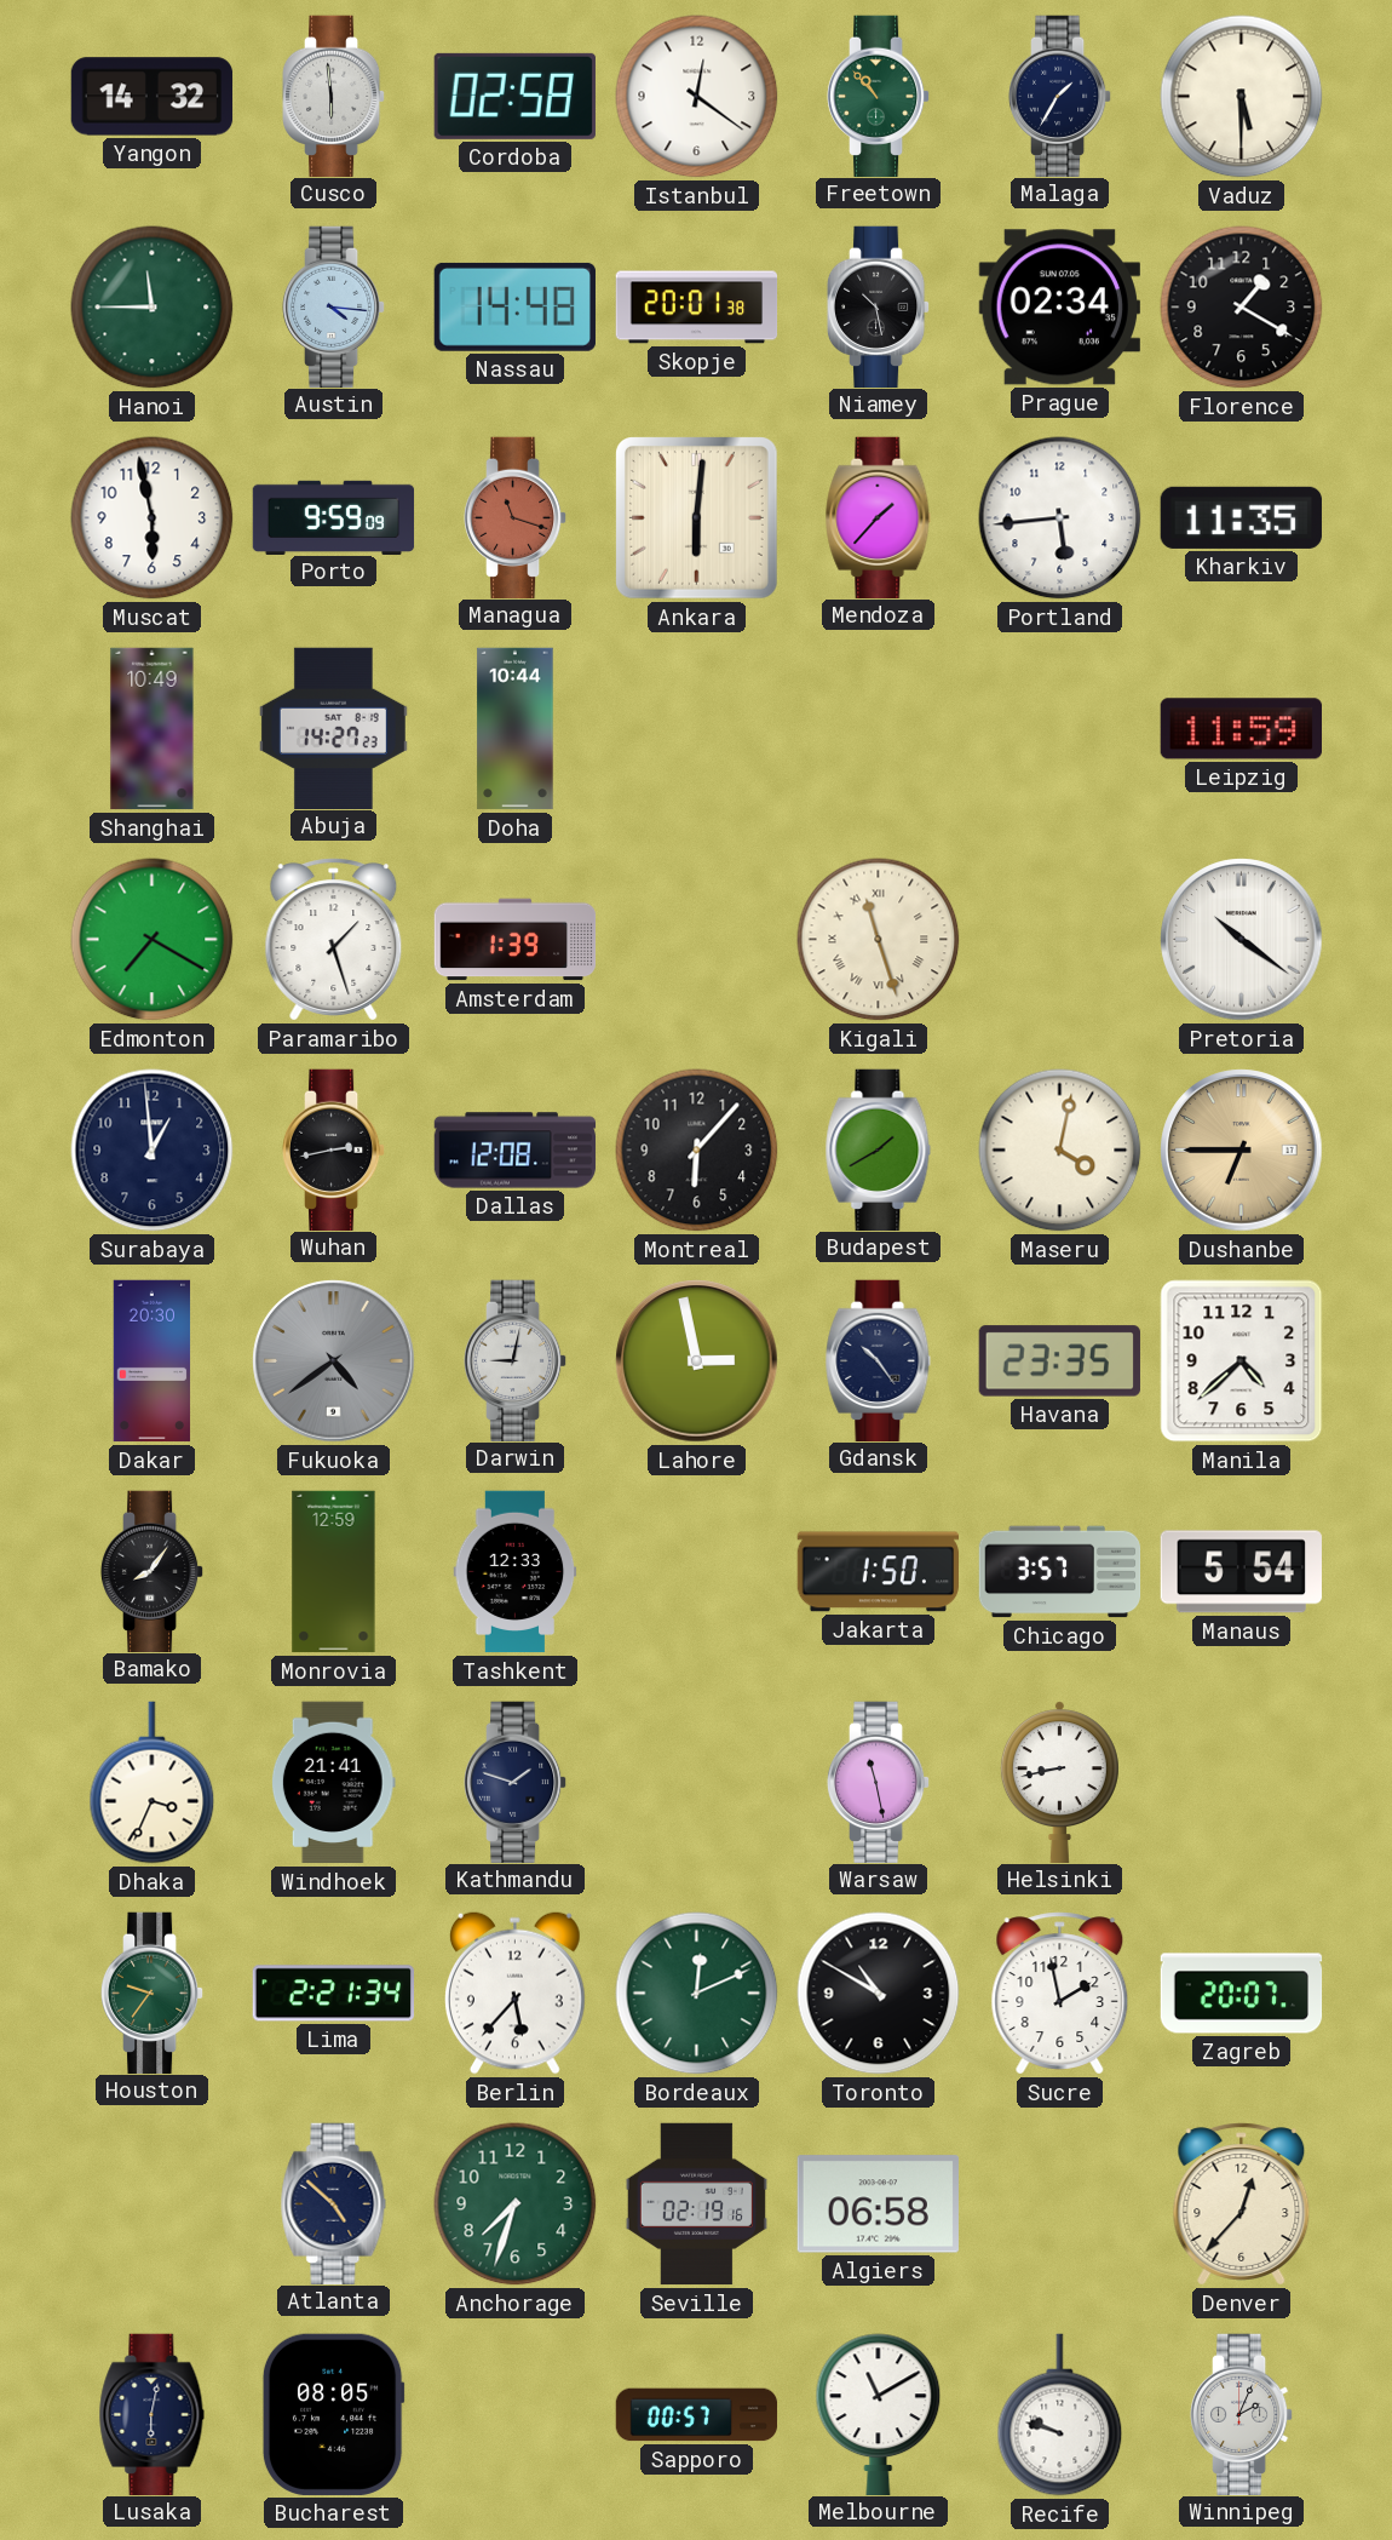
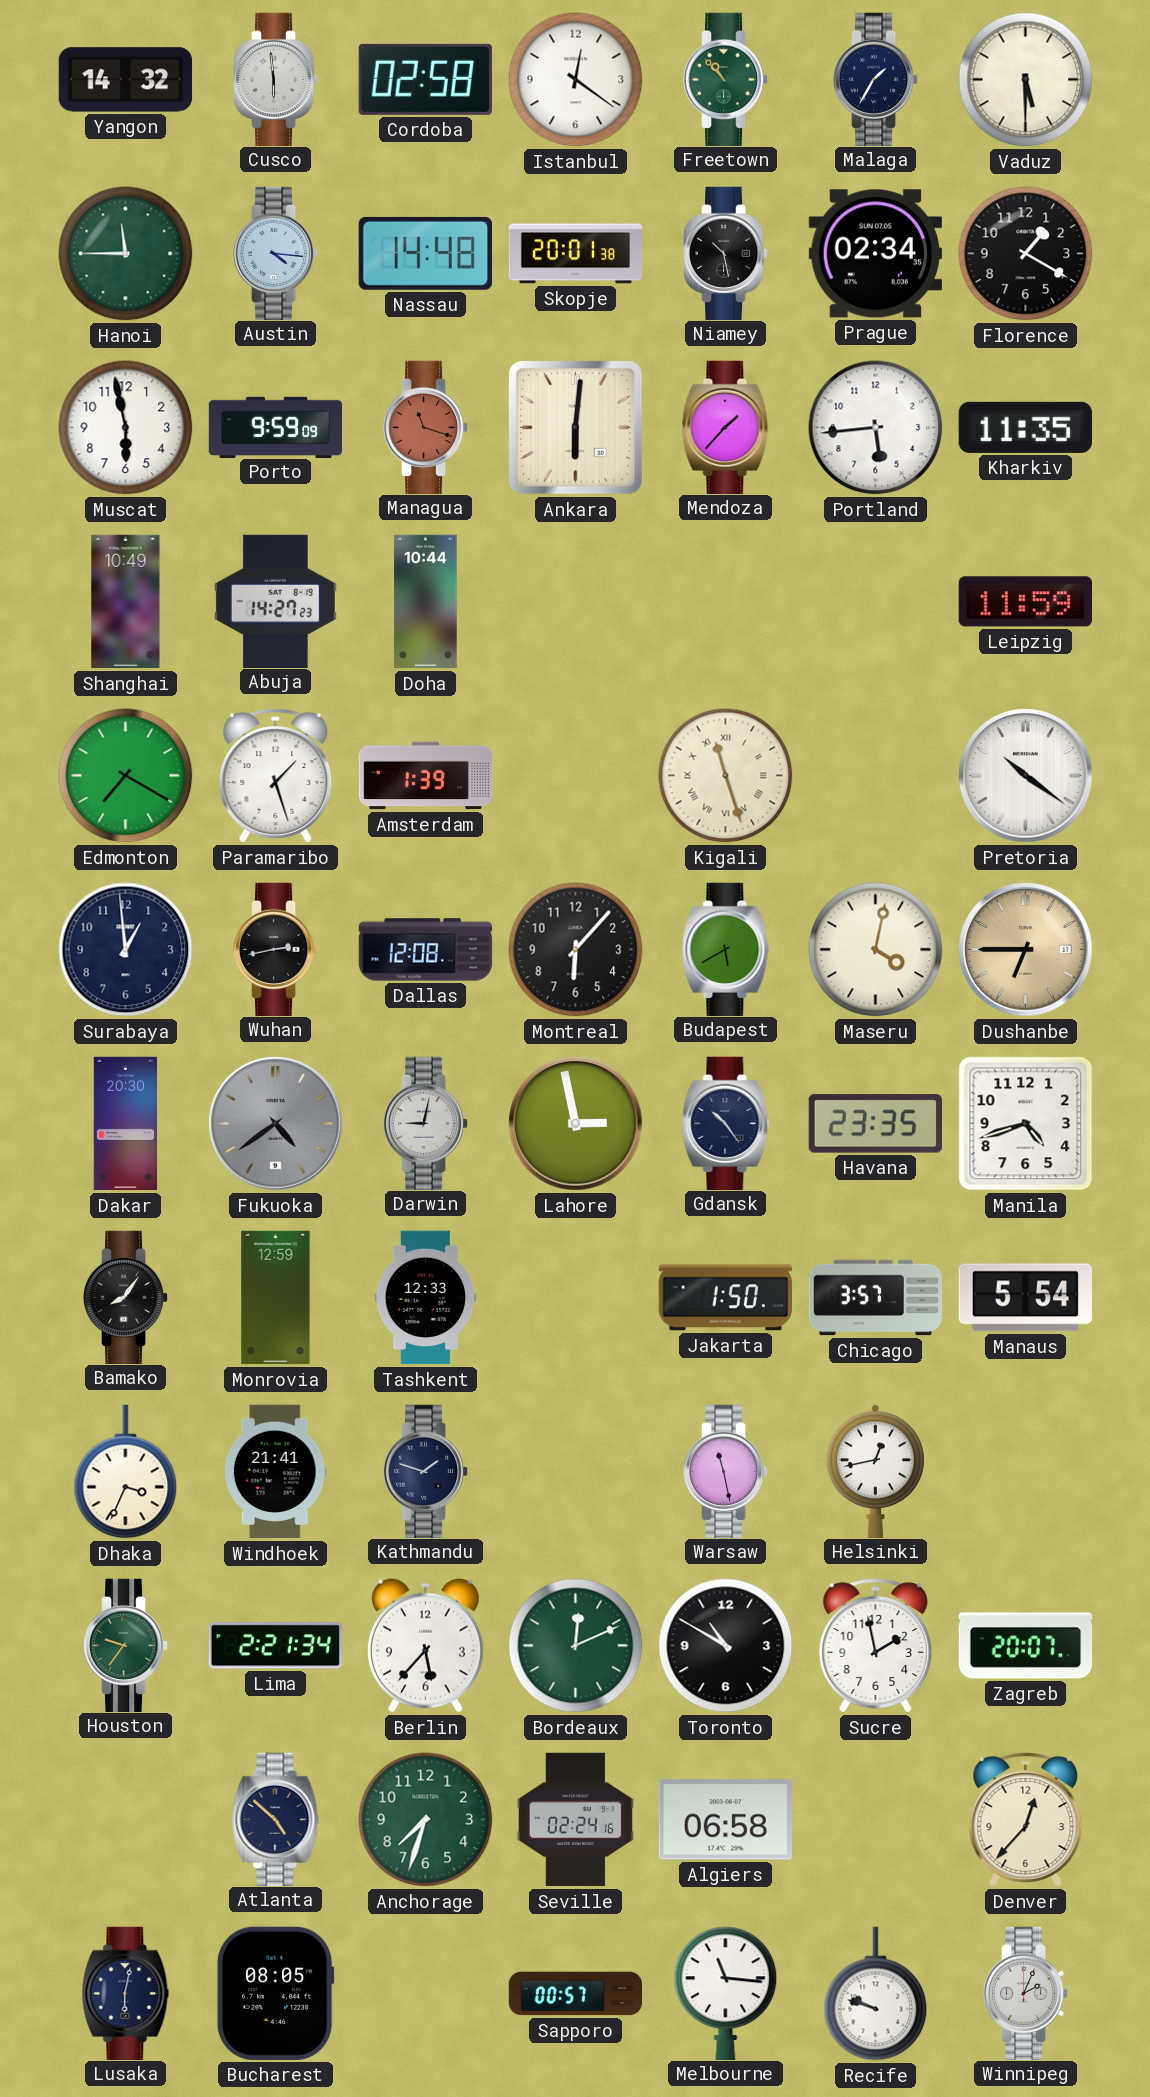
Budapest: 1:40 -> 5:40 (726, 949)
Manila: 4:38 -> 4:42 (1026, 1124)
Helsinki: 8:43 -> 12:43 (875, 1471)
Seville: 02:19 -> 02:24 (575, 1820)
Melbourne: 11:10 -> 11:16 (726, 1993)
